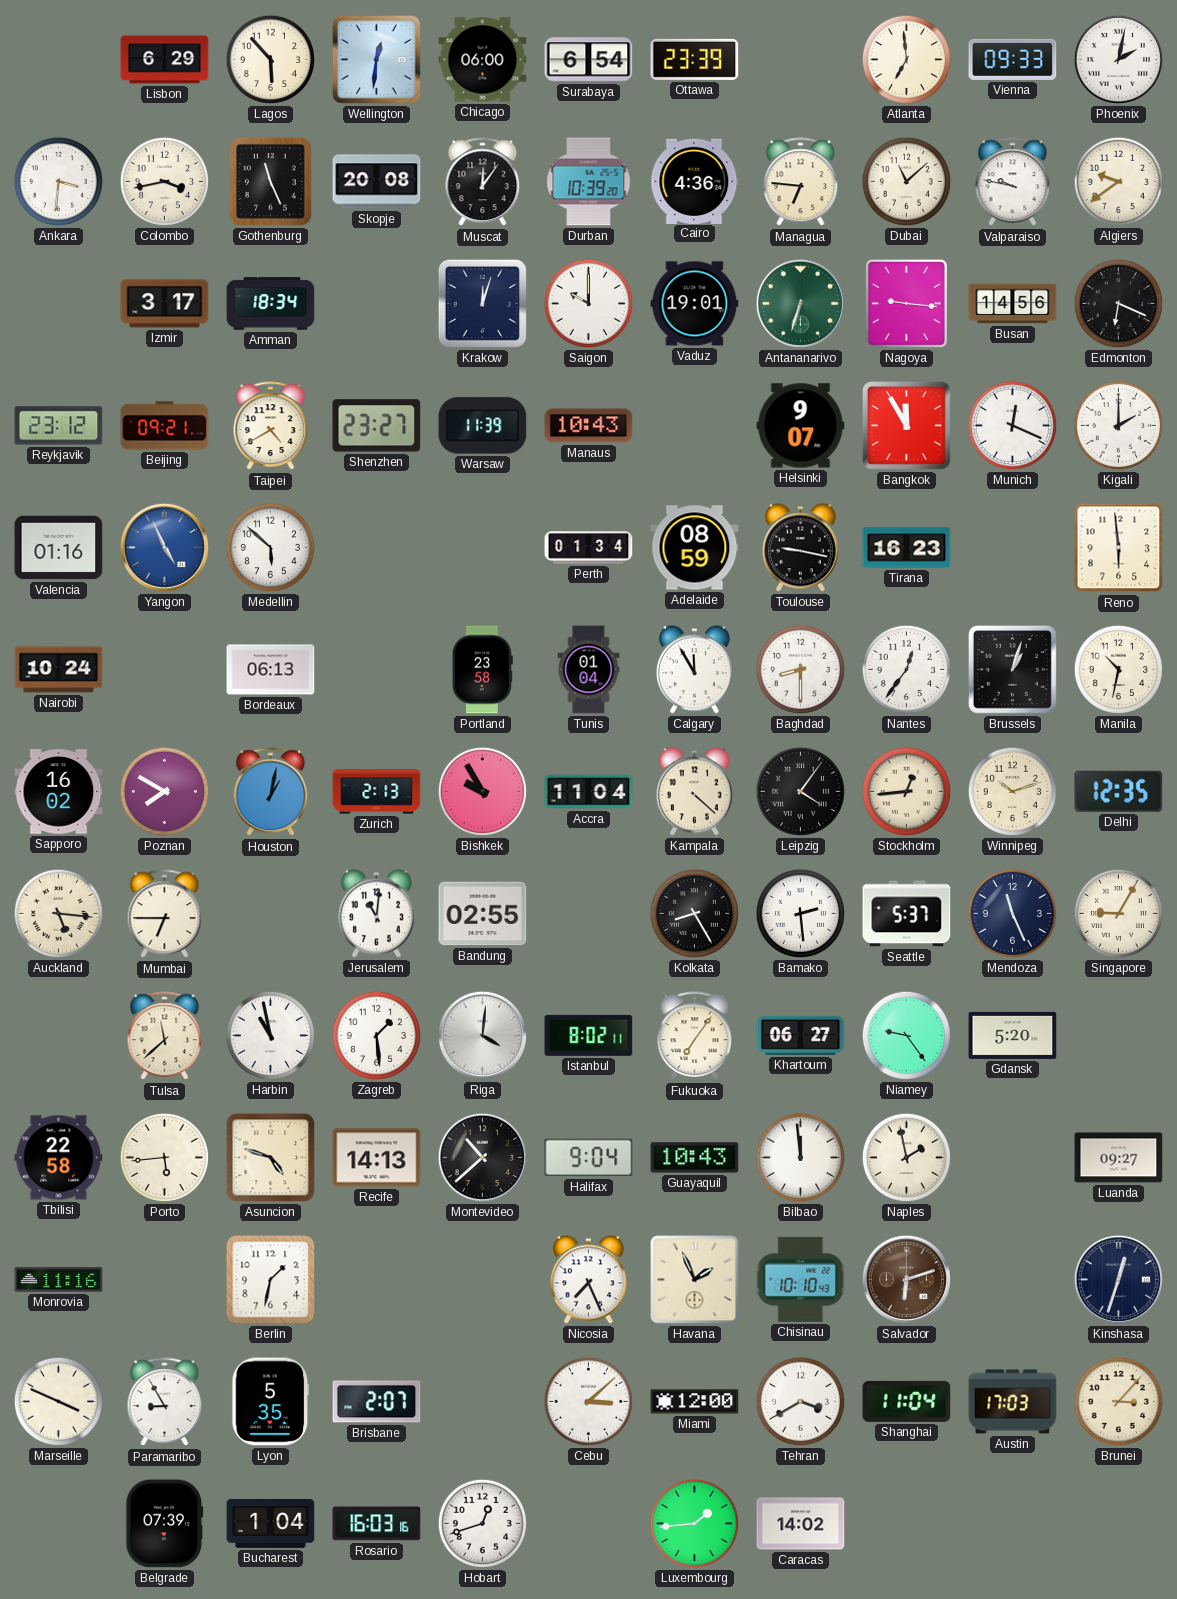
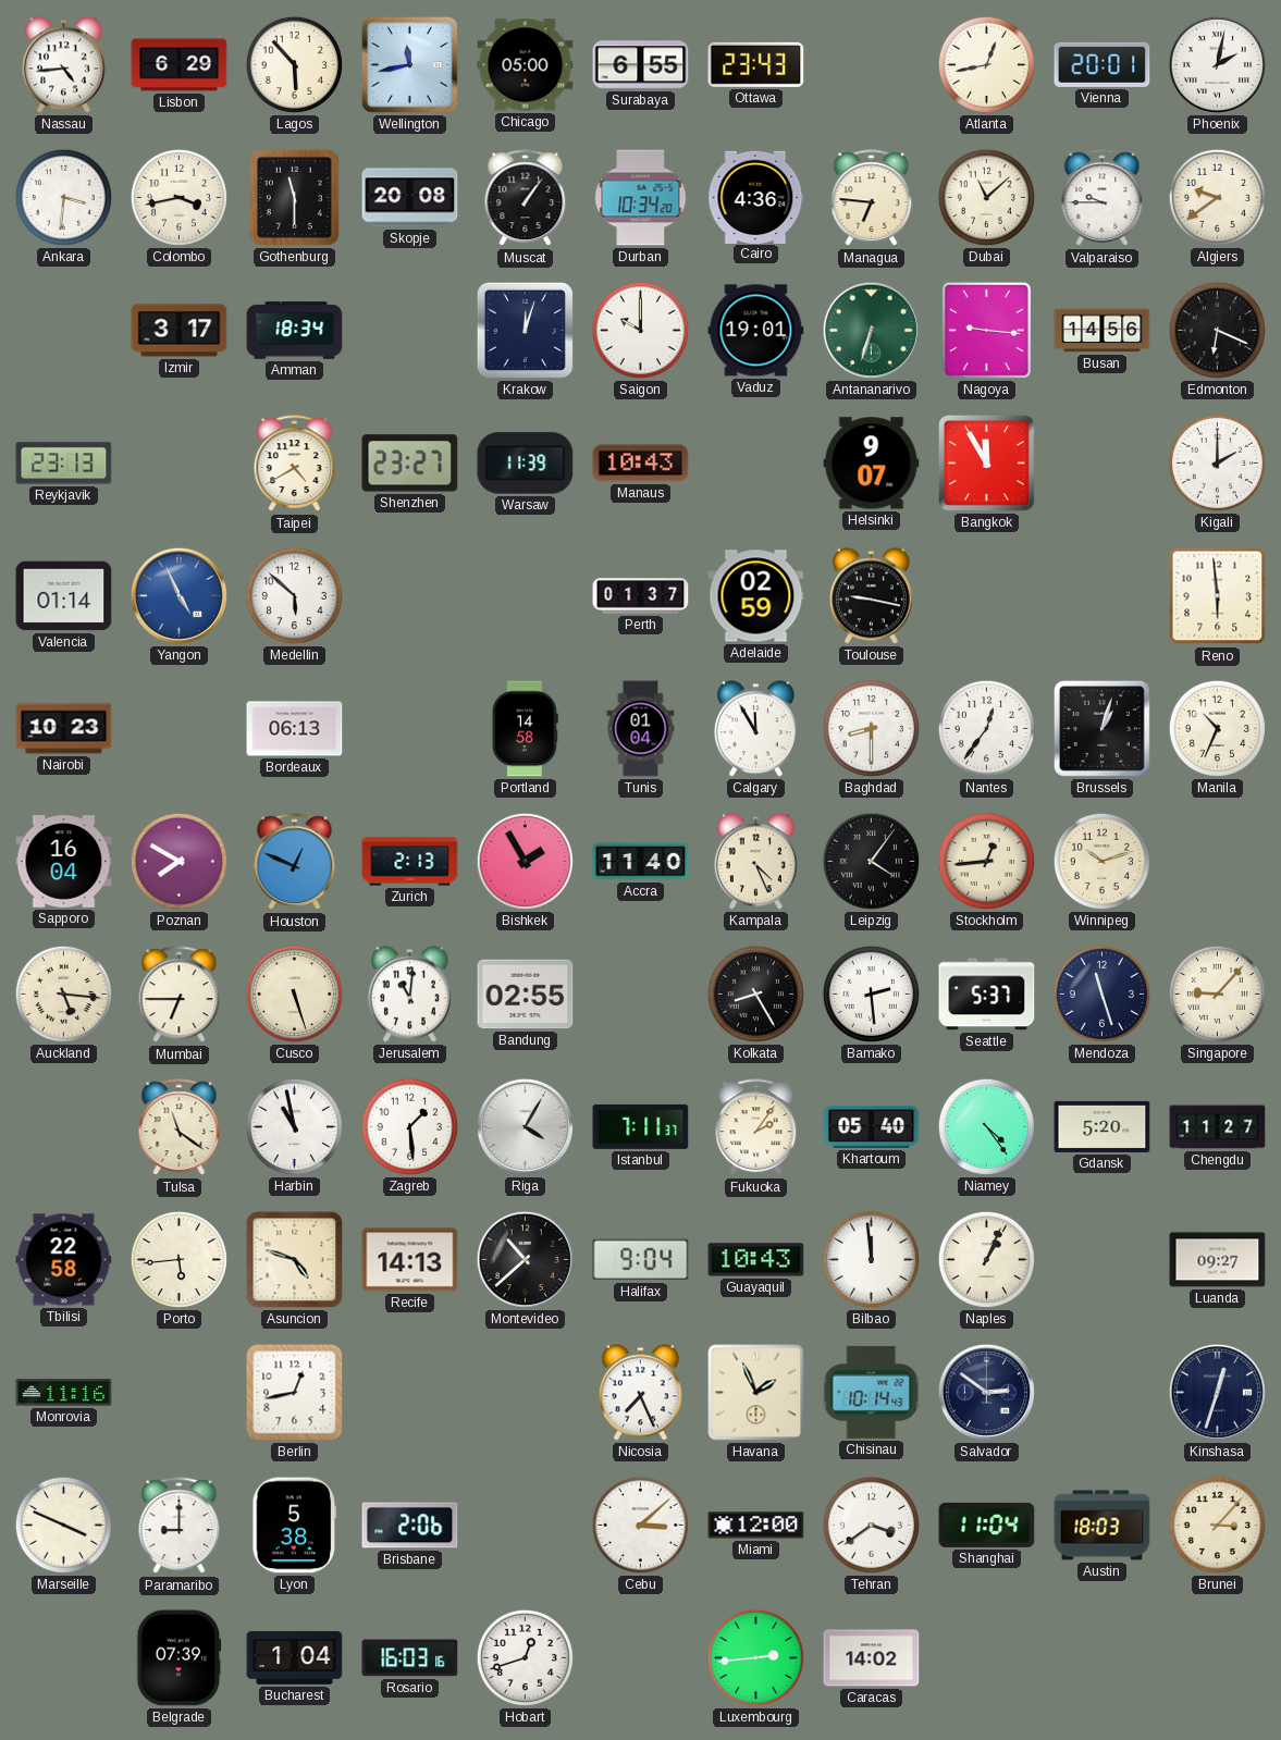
Nassau: none -> 4:44 (63, 65)
Wellington: 12:31 -> 11:43 (409, 64)
Chicago: 06:00 -> 05:00 (526, 65)
Surabaya: 6:54 -> 6:55 (641, 65)
Ottawa: 23:39 -> 23:43 (756, 64)
Atlanta: 6:59 -> 12:43 (986, 64)
Vienna: 09:33 -> 20:01 (1103, 64)
Gothenburg: 11:26 -> 11:30 (294, 197)
Muscat: 12:06 -> 1:06 (526, 198)
Durban: 10:39 -> 10:34 (641, 198)
Valparaiso: 9:47 -> 9:45 (1103, 198)
Reykjavik: 23:12 -> 23:13 (64, 464)
Beijing: 09:21 -> none (165, 426)
Munich: 12:19 -> none (1012, 425)
Valencia: 01:16 -> 01:14 (64, 596)
Perth: 01:34 -> 01:37 (641, 596)
Adelaide: 08:59 -> 02:59 (756, 596)
Tirana: 16:23 -> none (907, 548)
Nairobi: 10:24 -> 10:23 (64, 729)
Portland: 23:58 -> 14:58 (525, 729)
Manila: 10:32 -> 10:34 (1217, 728)
Sapporo: 16:02 -> 16:04 (64, 862)
Houston: 1:02 -> 12:49 (295, 862)
Bishkek: 9:55 -> 1:55 (525, 861)
Accra: 11:04 -> 11:40 (641, 862)
Kampala: 4:22 -> 4:26 (755, 862)
Delhi: 12:35 -> none (1119, 791)
Cusco: none -> 5:27 (294, 994)
Mendoza: 11:26 -> 11:27 (1101, 994)
Singapore: 9:05 -> 9:07 (1217, 994)
Tulsa: 11:38 -> 11:21 (180, 1127)
Riga: 4:01 -> 4:05 (525, 1126)
Istanbul: 8:02 -> 7:11 (641, 1126)
Fukuoka: 7:06 -> 2:06 (756, 1127)
Khartoum: 06:27 -> 05:40 (872, 1126)
Niamey: 9:24 -> 4:24 (986, 1126)
Chengdu: none -> 11:27 (1218, 1127)
Naples: 1:58 -> 1:04 (986, 1259)
Berlin: 1:32 -> 12:43 (295, 1393)
Chisinau: 10:10 -> 10:14 (872, 1392)
Salvador: 6:12 -> 2:51 (986, 1392)
Salvador dial: brown -> navy (986, 1392)
Paramaribo: 8:55 -> 9:00 (180, 1526)
Lyon: 5:35 -> 5:38 (295, 1526)
Brisbane: 2:07 -> 2:06 (410, 1526)
Tehran: 3:40 -> 3:39 (871, 1525)
Austin: 17:03 -> 18:03 (1103, 1526)
Luxembourg: 1:44 -> 2:44 (755, 1657)
